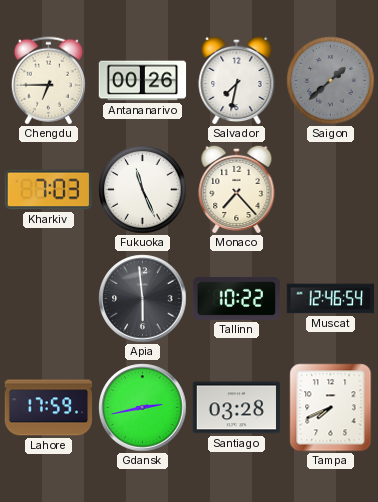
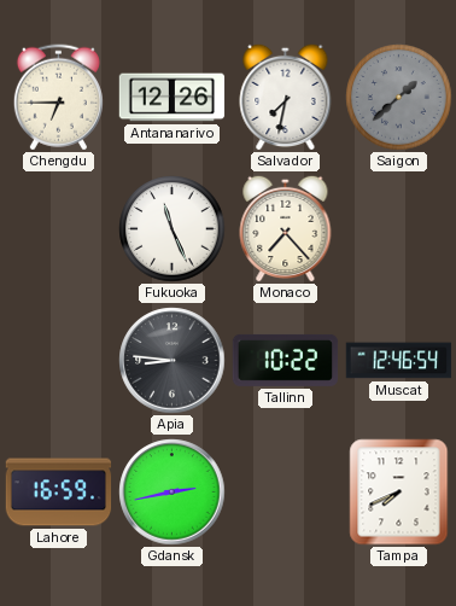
Antananarivo: 00:26 -> 12:26 (173, 98)
Kharkiv: 7:03 -> none (48, 190)
Apia: 5:59 -> 8:46 (173, 361)
Lahore: 17:59 -> 16:59 (59, 493)
Santiago: 03:28 -> none (237, 408)
